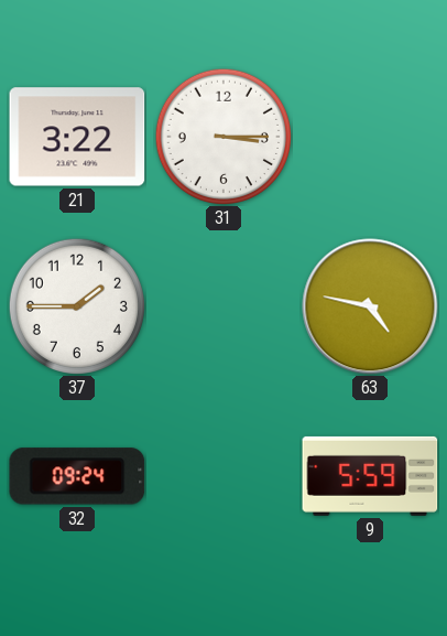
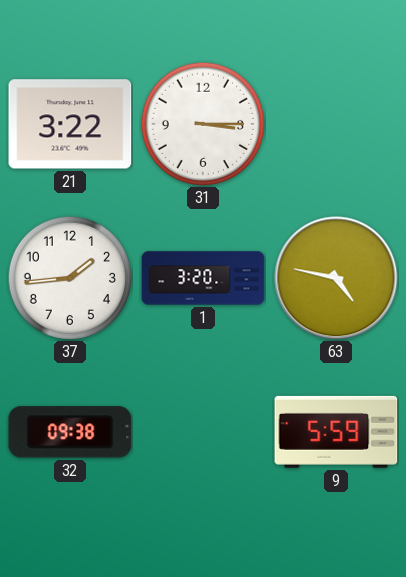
37: 1:45 -> 1:44 (69, 277)
1: none -> 3:20 (203, 278)
32: 09:24 -> 09:38 (70, 432)
